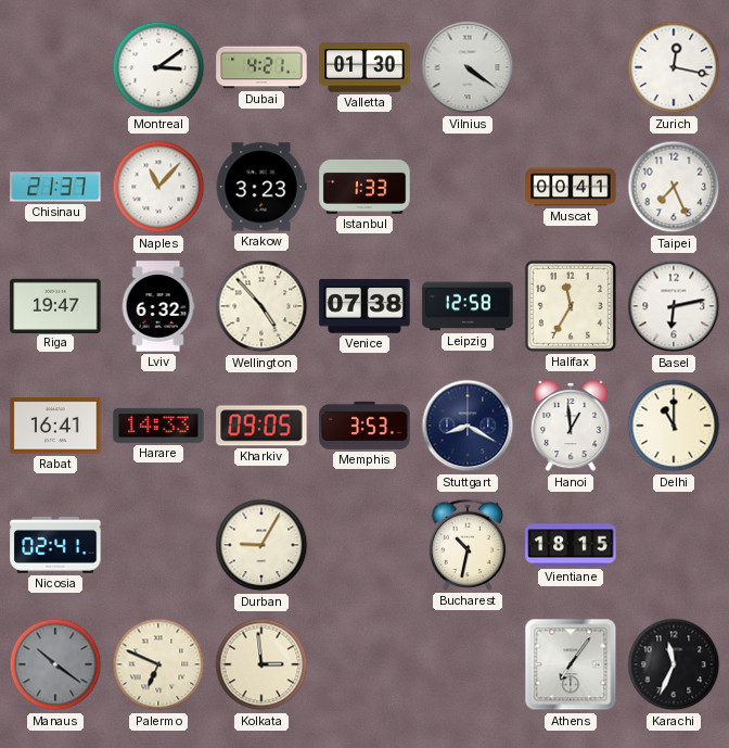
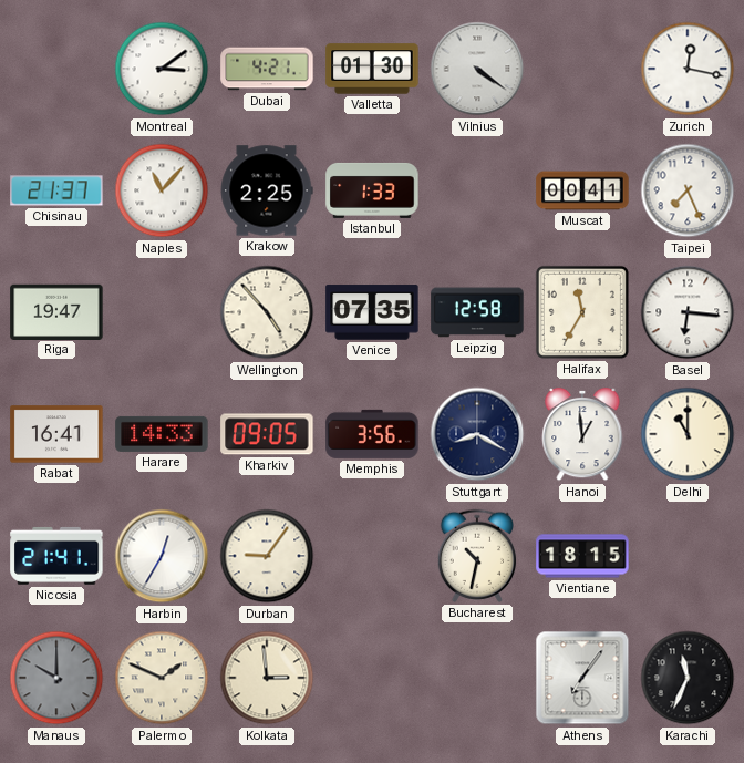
Krakow: 3:23 -> 2:25 (267, 190)
Lviv: 6:32 -> none (158, 306)
Venice: 07:38 -> 07:35 (372, 312)
Basel: 6:13 -> 6:16 (688, 312)
Memphis: 3:53 -> 3:56 (372, 434)
Nicosia: 02:41 -> 21:41 (56, 556)
Harbin: none -> 12:35 (162, 556)
Durban: 9:05 -> 9:06 (267, 556)
Manaus: 10:21 -> 10:00 (56, 678)
Palermo: 6:49 -> 1:49 (162, 678)
